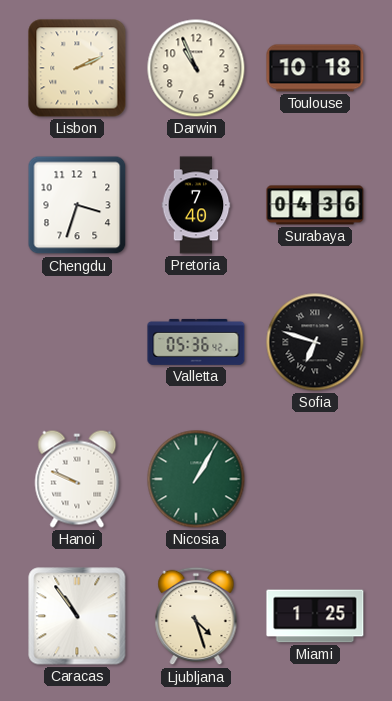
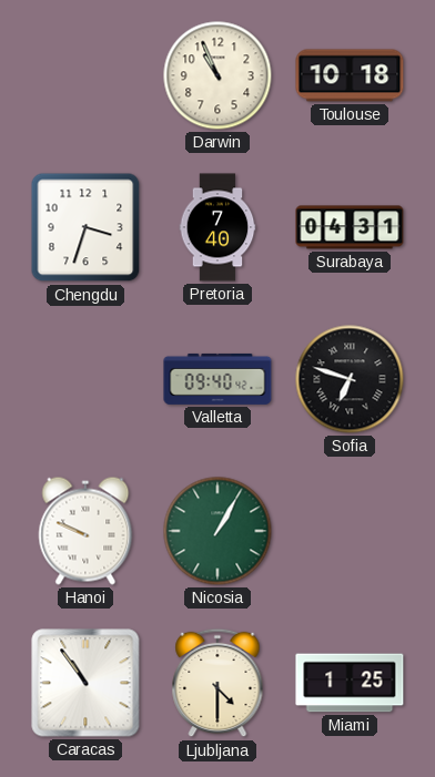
Lisbon: 2:11 -> none (77, 68)
Surabaya: 04:36 -> 04:31 (350, 227)
Valletta: 05:36 -> 09:40 (217, 379)
Ljubljana: 4:27 -> 4:30 (217, 683)
